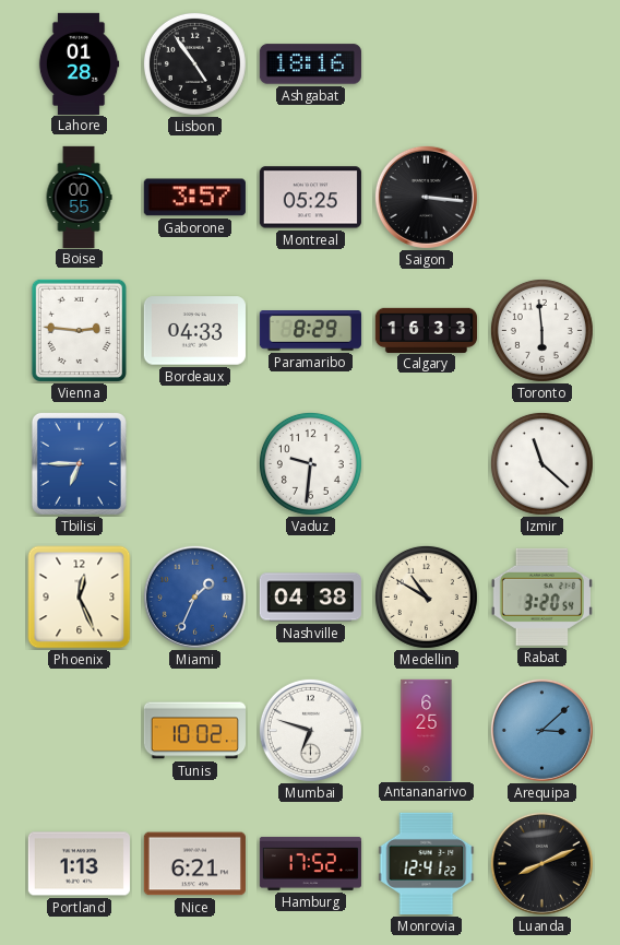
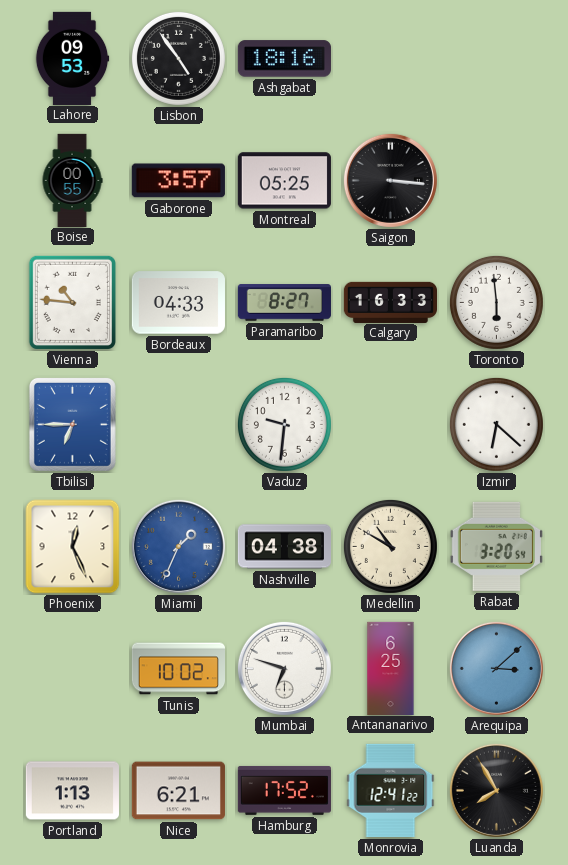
Lahore: 01:28 -> 09:53 (72, 58)
Vienna: 2:46 -> 10:46 (72, 302)
Paramaribo: 8:29 -> 8:27 (284, 303)
Izmir: 11:22 -> 6:22 (496, 424)
Luanda: 8:11 -> 7:55 (496, 790)
